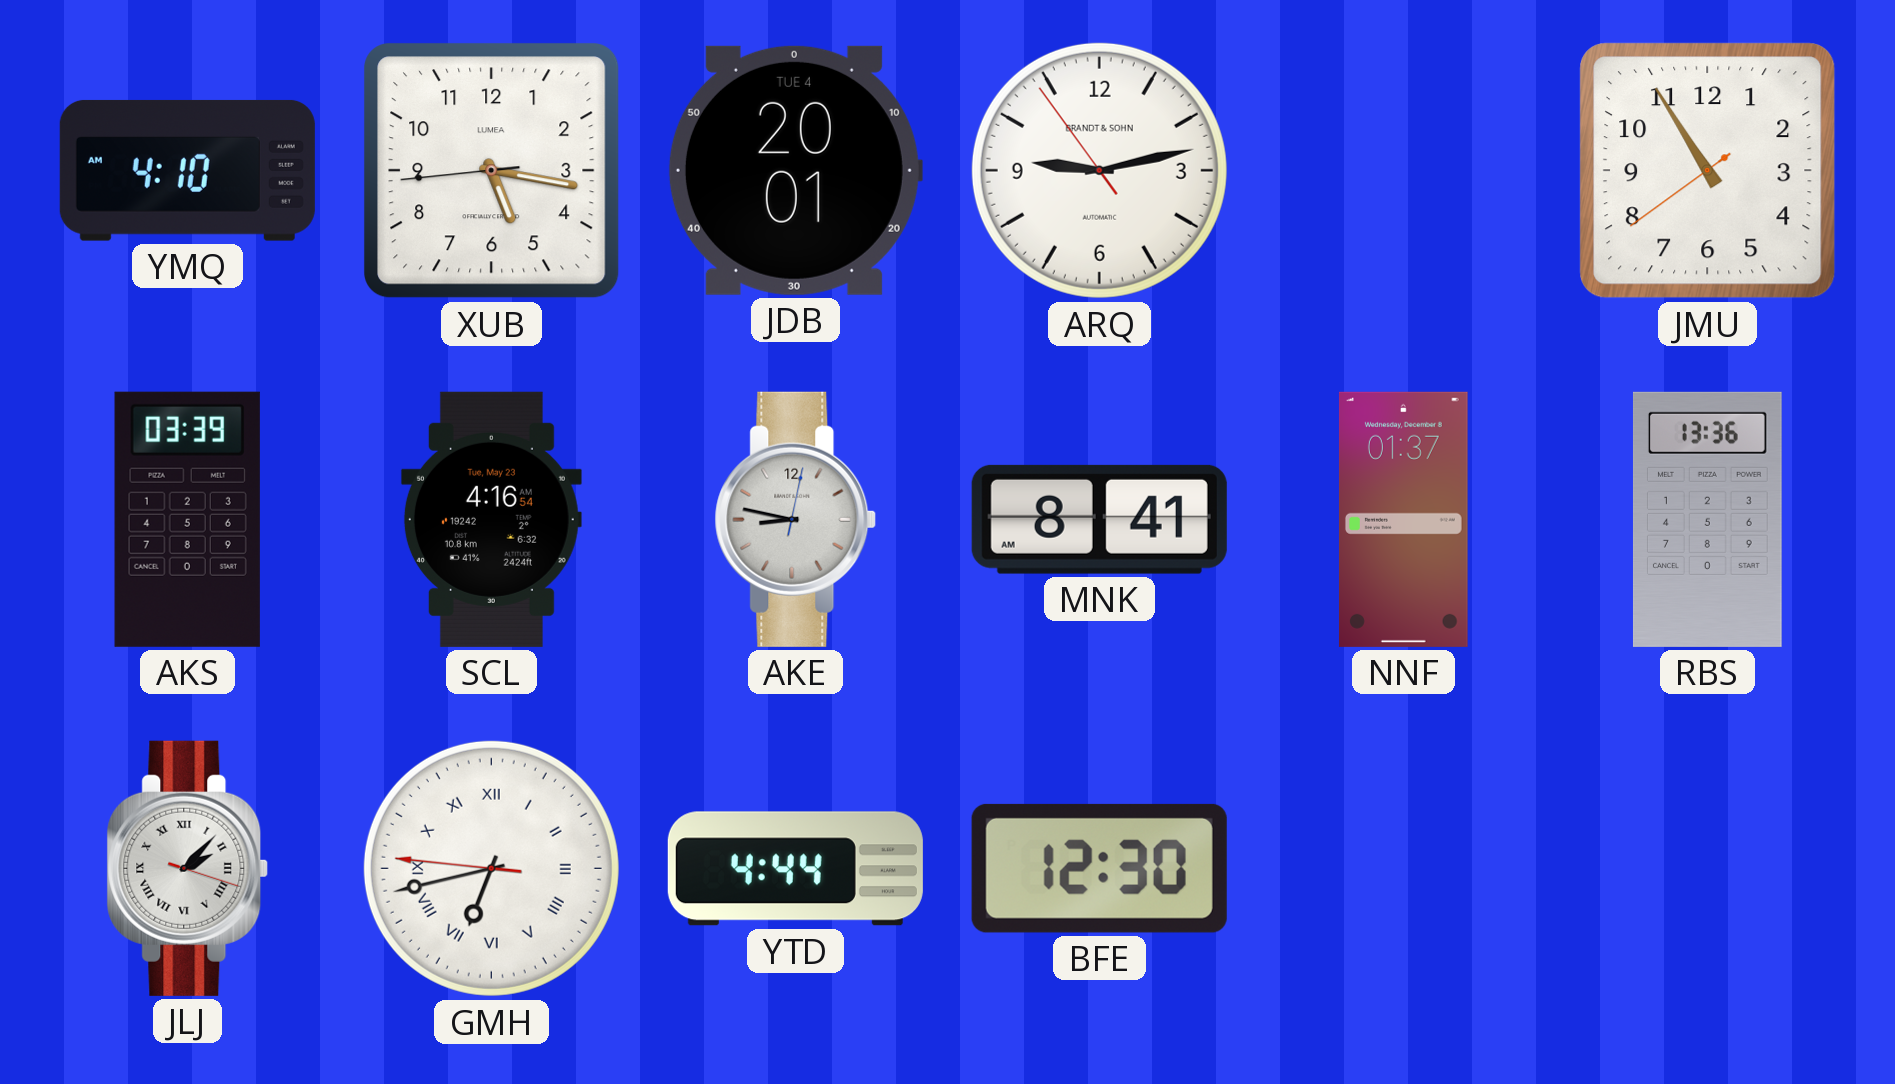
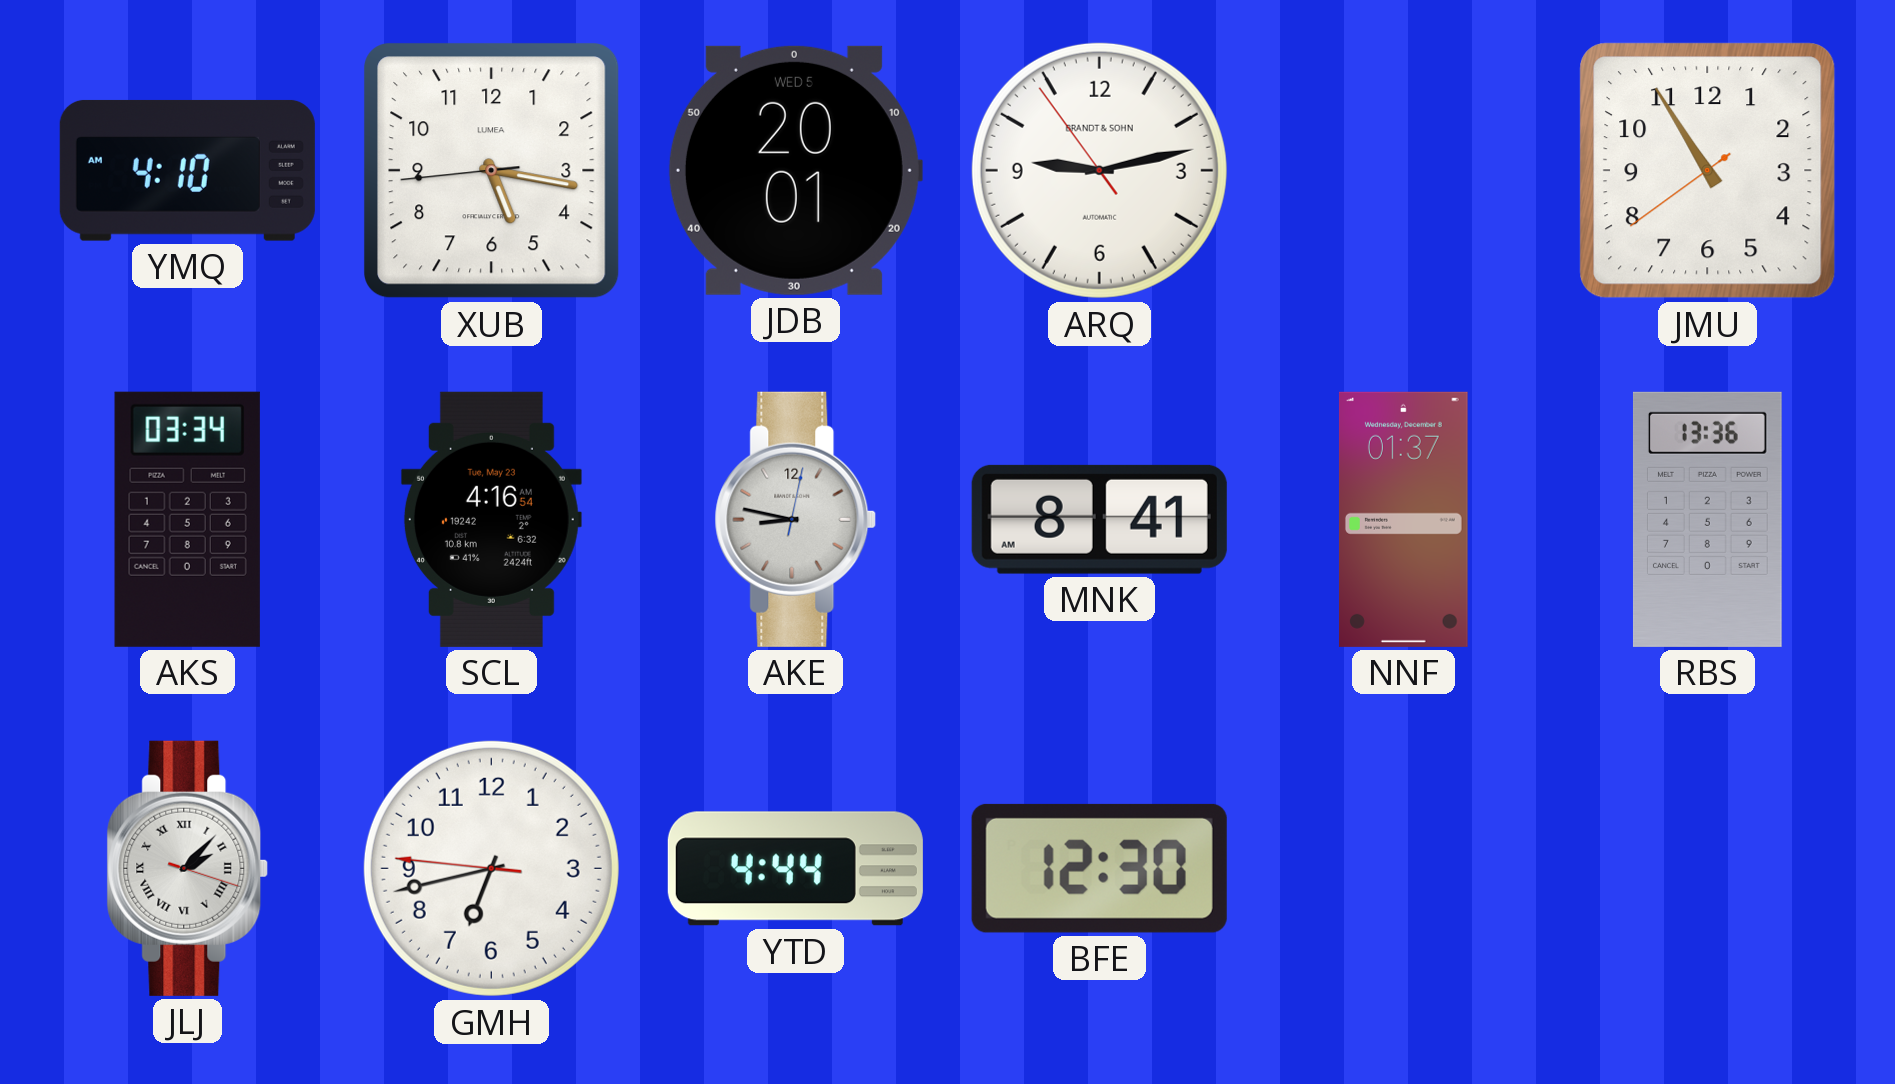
JDB date: TUE 4 -> WED 5 (795, 170)
AKS: 03:39 -> 03:34 (187, 519)
GMH numerals: Roman -> Arabic (491, 868)
